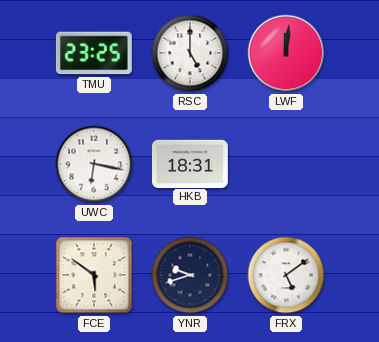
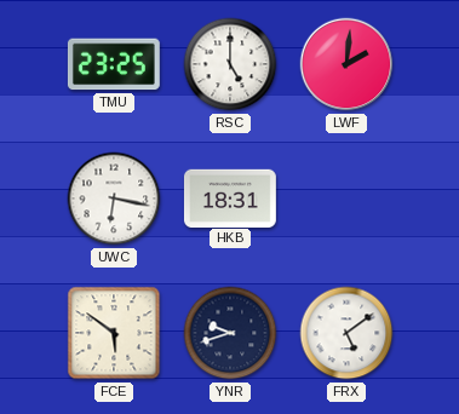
LWF: 12:01 -> 2:01 (346, 64)
